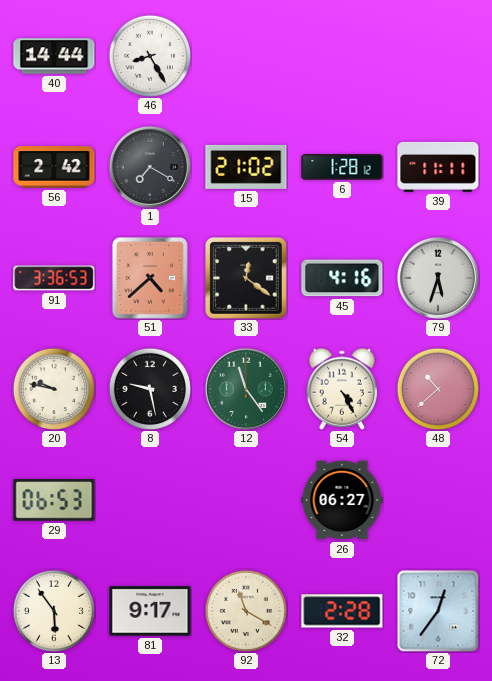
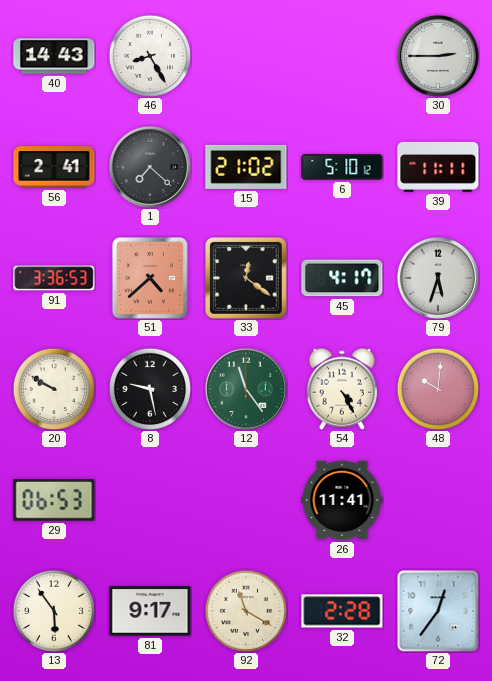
40: 14:44 -> 14:43 (54, 56)
30: none -> 2:45 (438, 56)
56: 2:42 -> 2:41 (54, 167)
1: 7:20 -> 7:22 (150, 167)
6: 1:28 -> 5:10 (342, 167)
45: 4:16 -> 4:17 (342, 278)
20: 9:47 -> 9:50 (53, 388)
48: 10:38 -> 10:01 (437, 388)
26: 06:27 -> 11:41 (342, 500)
